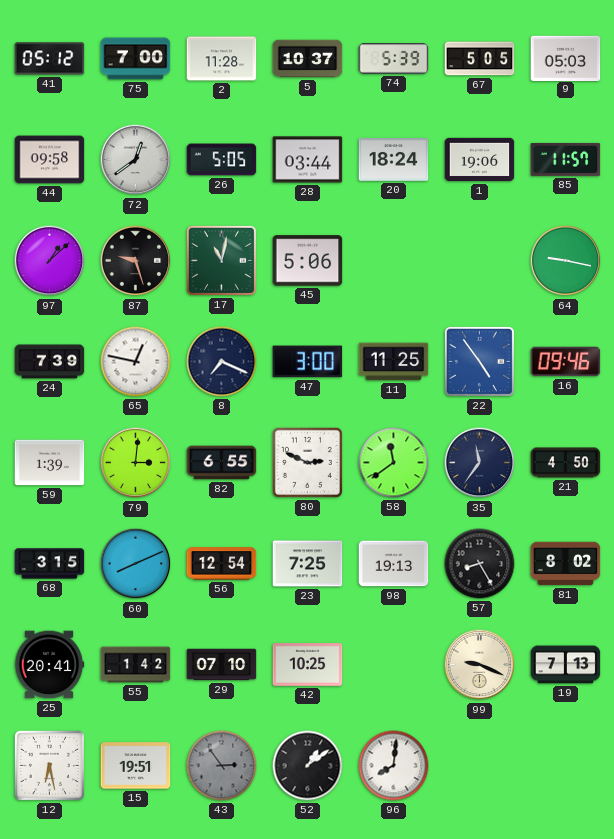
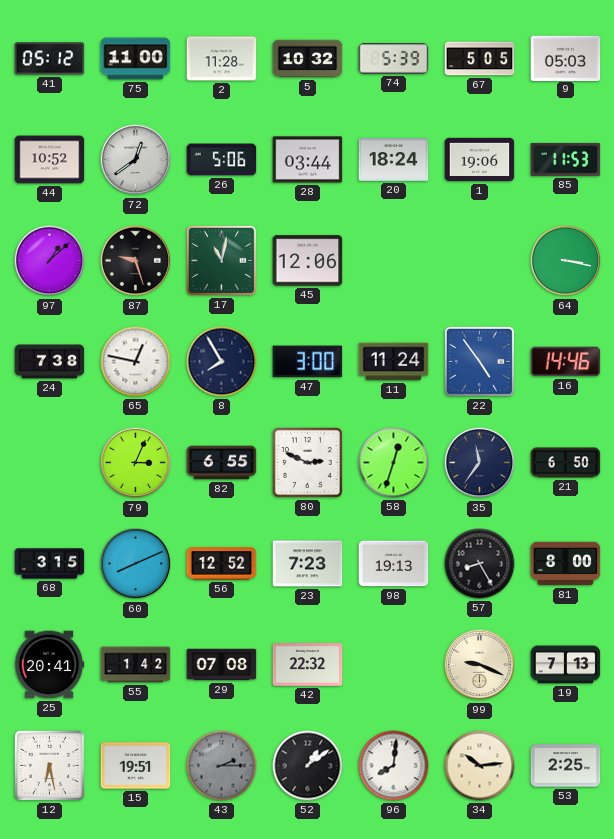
75: 7:00 -> 11:00 (136, 59)
5: 10:37 -> 10:32 (308, 59)
44: 09:58 -> 10:52 (50, 160)
26: 5:05 -> 5:06 (222, 160)
85: 11:57 -> 11:53 (566, 159)
45: 5:06 -> 12:06 (308, 261)
64: 9:17 -> 3:17 (566, 261)
24: 7:39 -> 7:38 (50, 362)
8: 7:19 -> 7:55 (222, 362)
11: 11:25 -> 11:24 (394, 362)
16: 09:46 -> 14:46 (566, 362)
59: 1:39 -> none (50, 463)
79: 3:01 -> 3:04 (136, 463)
58: 11:39 -> 12:33 (394, 463)
21: 4:50 -> 6:50 (566, 463)
56: 12:54 -> 12:52 (222, 564)
23: 7:25 -> 7:23 (308, 564)
81: 8:02 -> 8:00 (566, 564)
29: 07:10 -> 07:08 (222, 665)
42: 10:25 -> 22:32 (308, 665)
43: 2:54 -> 2:15 (222, 766)
34: none -> 10:14 (480, 766)
53: none -> 2:25 (566, 766)
